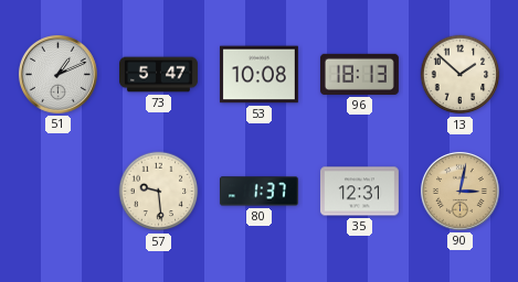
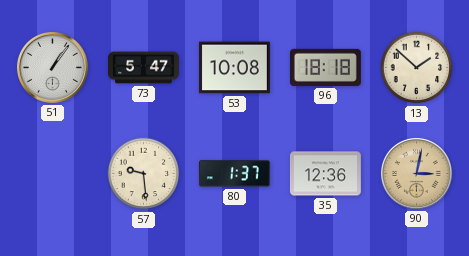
51: 1:11 -> 1:06 (52, 67)
96: 18:13 -> 18:18 (325, 67)
35: 12:31 -> 12:36 (325, 174)
